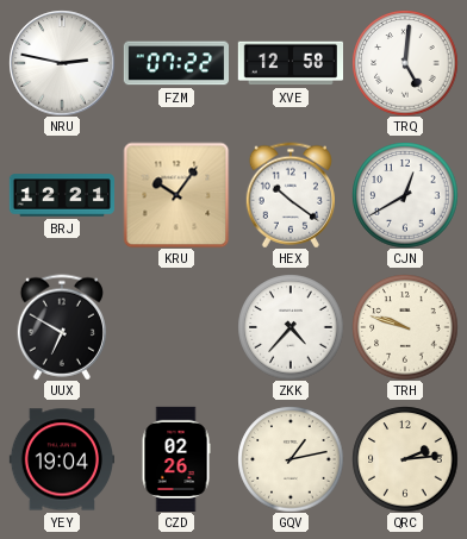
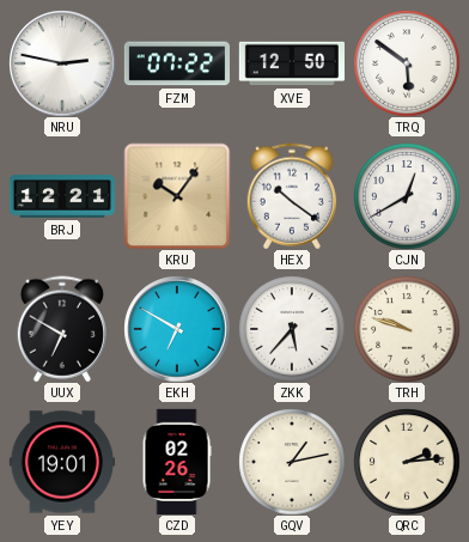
XVE: 12:58 -> 12:50 (291, 63)
TRQ: 5:01 -> 5:51 (407, 63)
EKH: none -> 6:50 (177, 329)
ZKK: 4:37 -> 5:37 (292, 329)
YEY: 19:04 -> 19:01 (61, 462)
